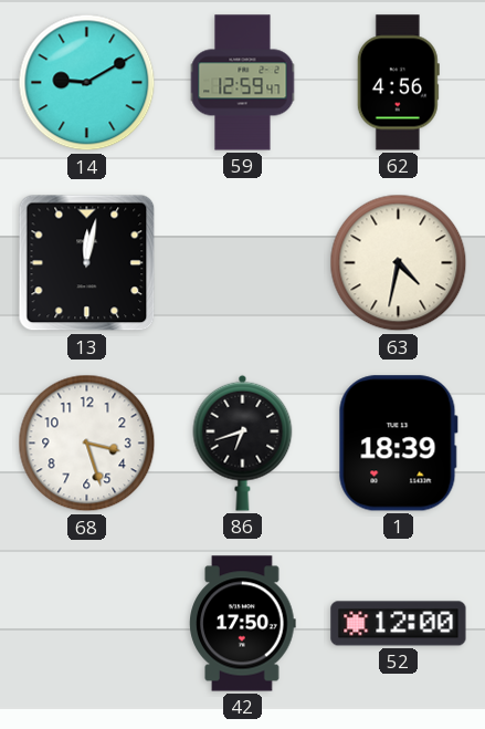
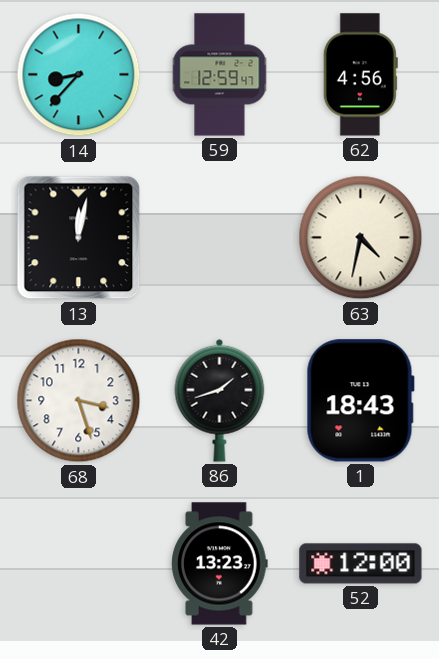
14: 9:10 -> 8:37 (79, 75)
86: 6:42 -> 1:42 (220, 400)
1: 18:39 -> 18:43 (360, 401)
42: 17:50 -> 13:23 (220, 564)
